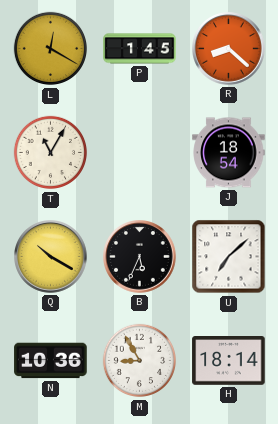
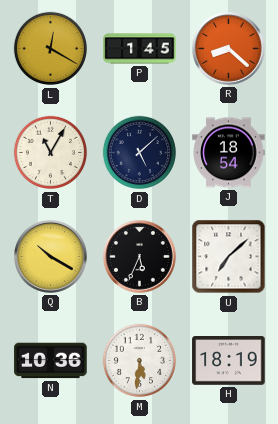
D: none -> 5:08 (140, 153)
M: 8:55 -> 5:31 (140, 361)
H: 18:14 -> 18:19 (229, 361)
